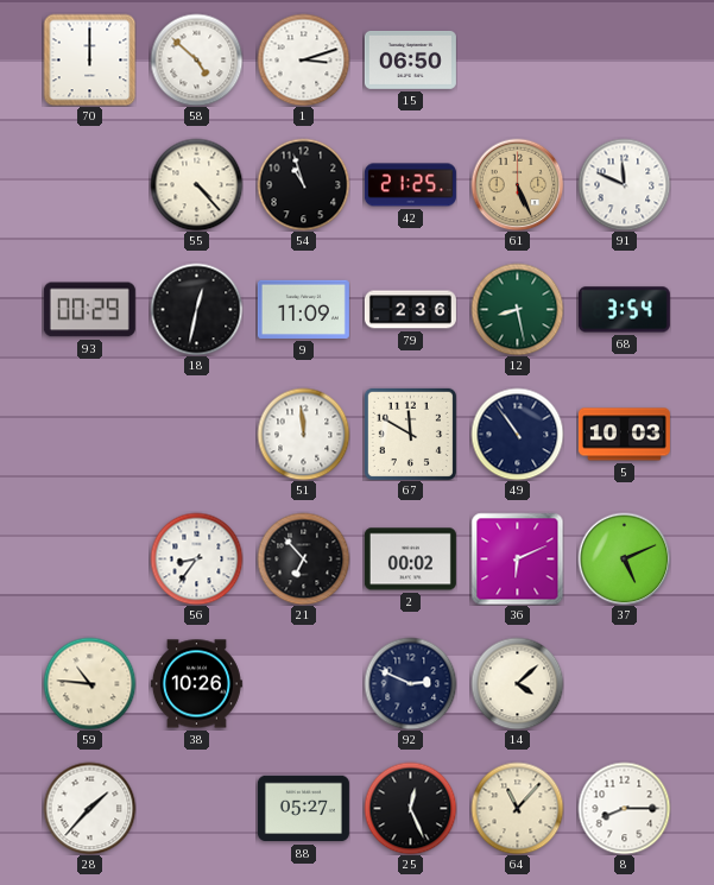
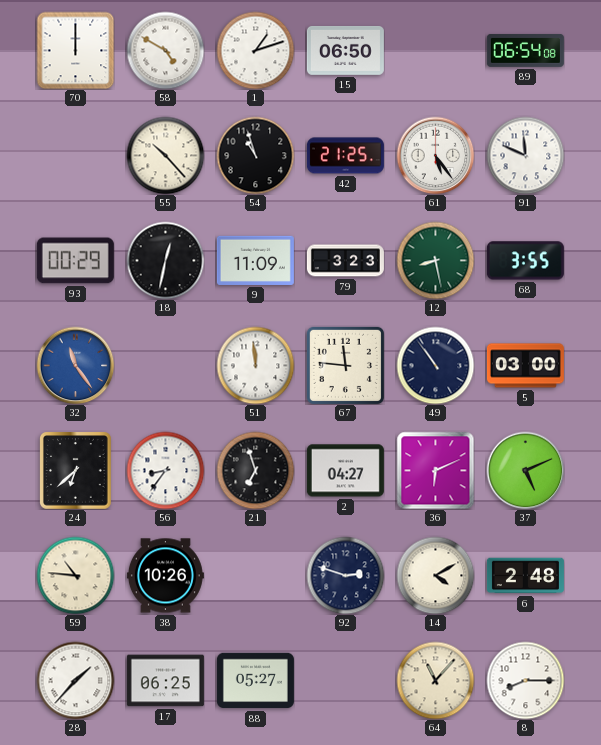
58: 4:52 -> 4:50 (165, 50)
1: 3:12 -> 1:12 (255, 50)
89: none -> 06:54 (525, 50)
55: 4:23 -> 10:23 (165, 155)
61: 5:26 -> 5:24 (435, 155)
61 dial: champagne -> white (435, 155)
79: 2:36 -> 3:23 (345, 261)
68: 3:54 -> 3:55 (525, 261)
32: none -> 11:24 (75, 365)
67: 11:50 -> 11:46 (345, 365)
5: 10:03 -> 03:00 (525, 366)
24: none -> 6:38 (76, 470)
21: 6:53 -> 6:57 (255, 470)
2: 00:02 -> 04:27 (345, 471)
92: 2:49 -> 2:48 (345, 575)
14: 4:08 -> 4:10 (435, 575)
6: none -> 2:48 (525, 576)
17: none -> 06:25 (165, 681)
25: 12:26 -> none (410, 808)
